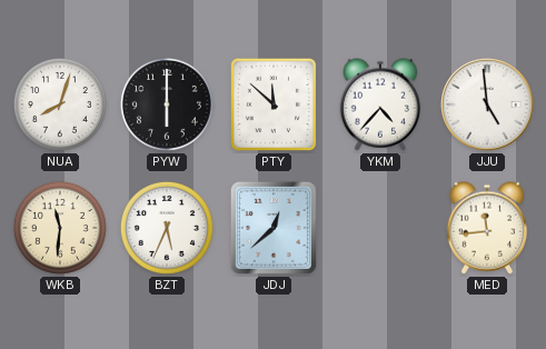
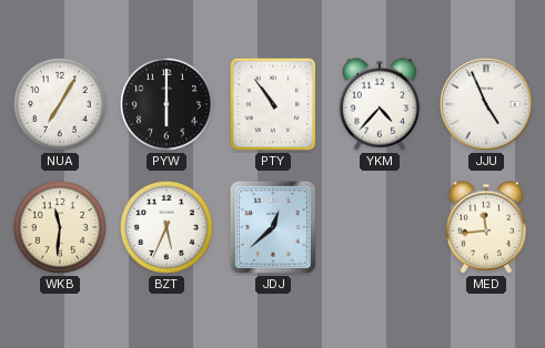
NUA: 8:03 -> 7:05 (60, 104)
PTY: 11:52 -> 10:54 (273, 104)
JJU: 4:59 -> 4:56 (487, 105)
